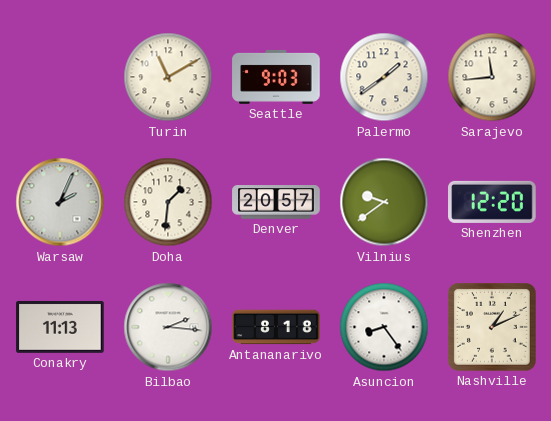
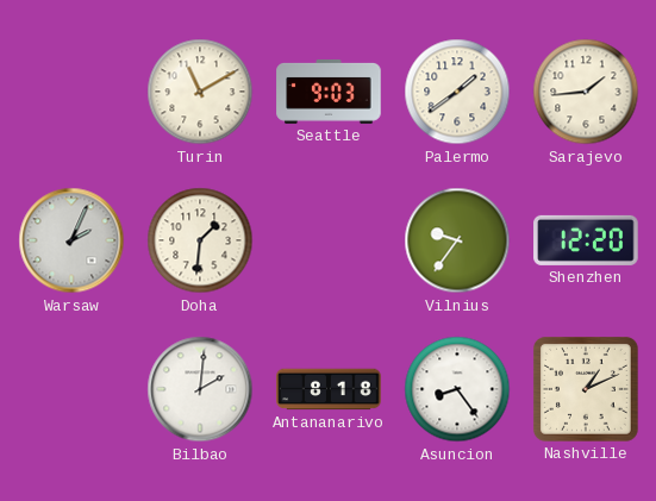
Sarajevo: 11:44 -> 1:44 (586, 92)
Denver: 20:57 -> none (276, 202)
Vilnius: 9:39 -> 9:36 (457, 240)
Conakry: 11:13 -> none (60, 327)
Bilbao: 2:16 -> 2:01 (200, 389)
